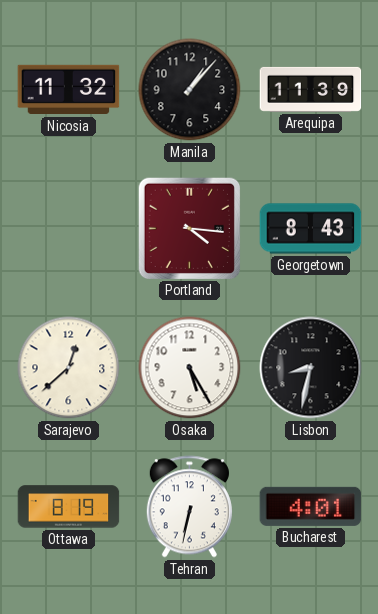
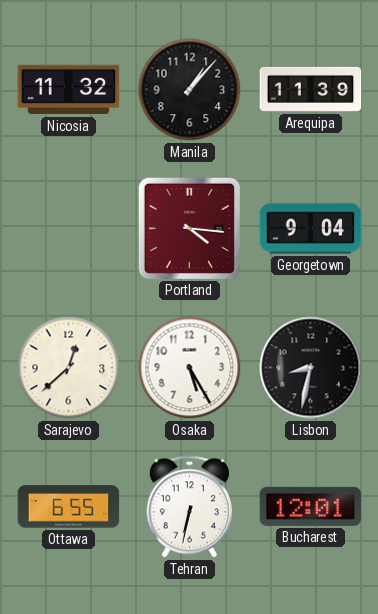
Georgetown: 8:43 -> 9:04 (311, 229)
Ottawa: 8:19 -> 6:55 (69, 507)
Bucharest: 4:01 -> 12:01 (311, 506)
